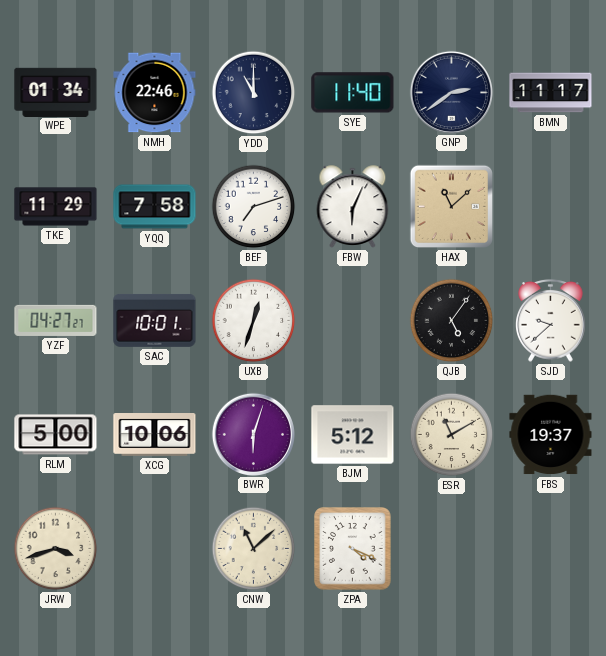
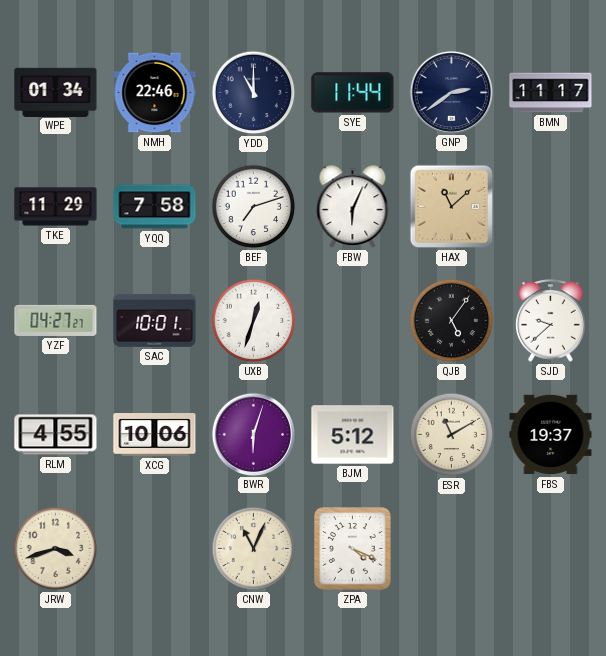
SYE: 11:40 -> 11:44 (353, 93)
RLM: 5:00 -> 4:55 (56, 435)
CNW: 11:08 -> 11:04 (254, 549)
